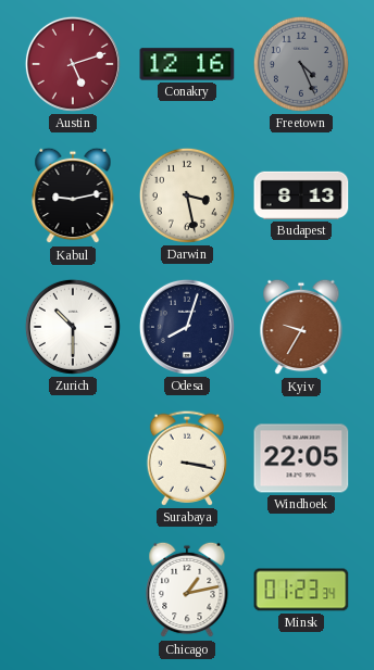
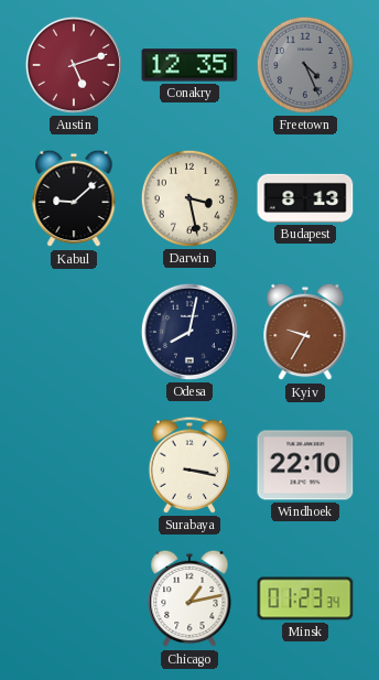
Conakry: 12:16 -> 12:35 (189, 65)
Kabul: 9:13 -> 9:08 (74, 198)
Zurich: 10:30 -> none (73, 327)
Odesa: 8:03 -> 8:02 (189, 332)
Windhoek: 22:05 -> 22:10 (305, 465)
